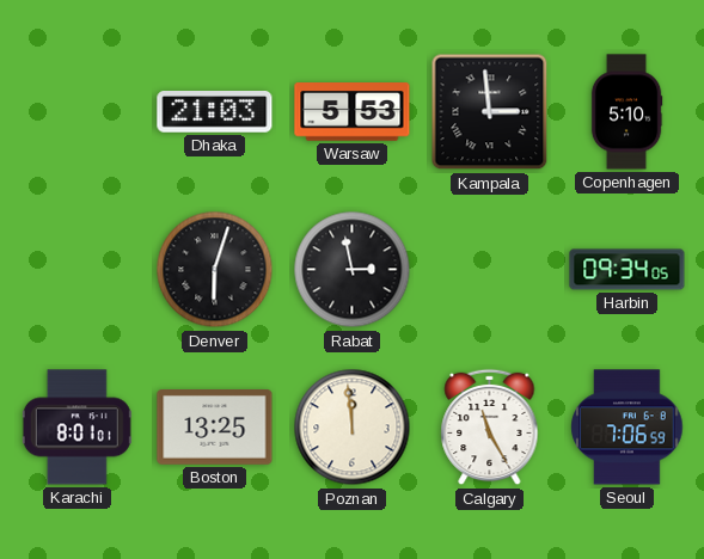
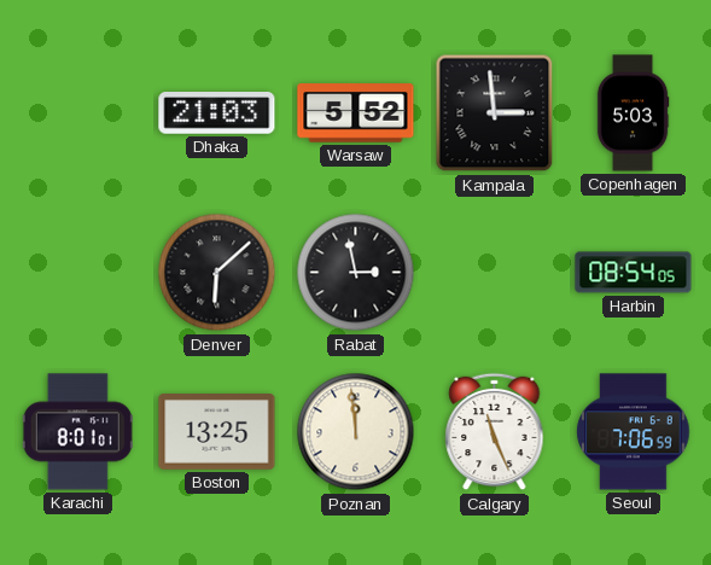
Warsaw: 5:53 -> 5:52 (356, 113)
Copenhagen: 5:10 -> 5:03 (633, 113)
Denver: 6:03 -> 6:08 (217, 273)
Harbin: 09:34 -> 08:54 (634, 273)
Calgary: 11:25 -> 11:26 (495, 432)
